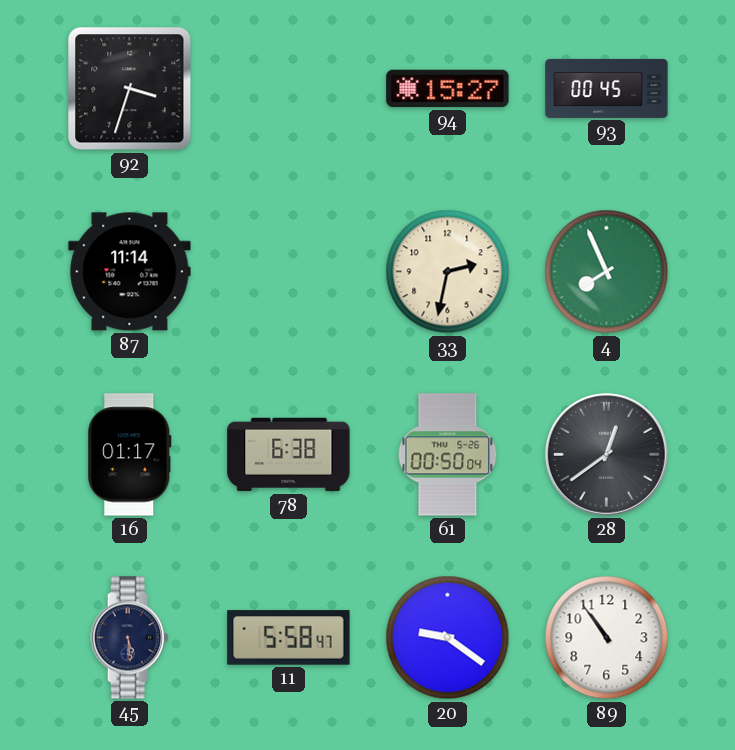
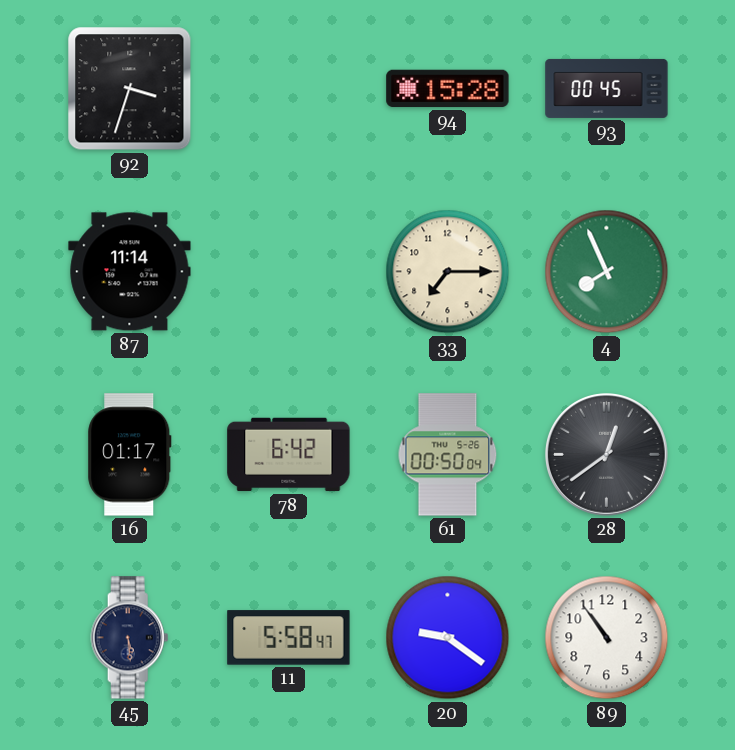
94: 15:27 -> 15:28 (448, 89)
33: 2:32 -> 7:15 (448, 272)
78: 6:38 -> 6:42 (289, 455)
